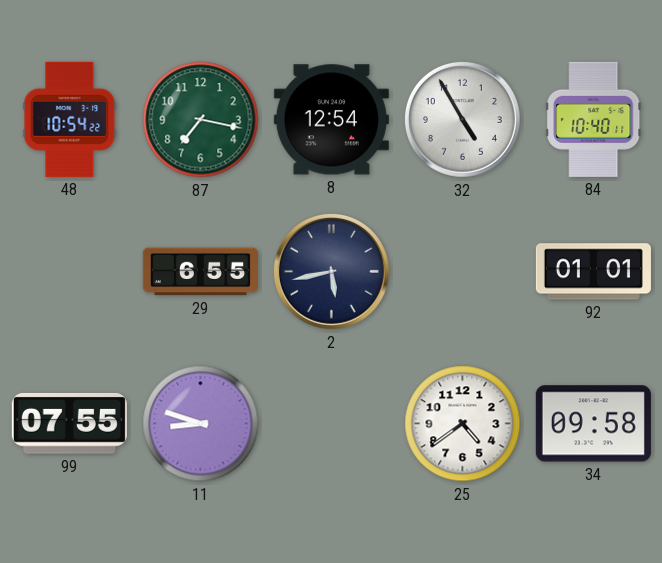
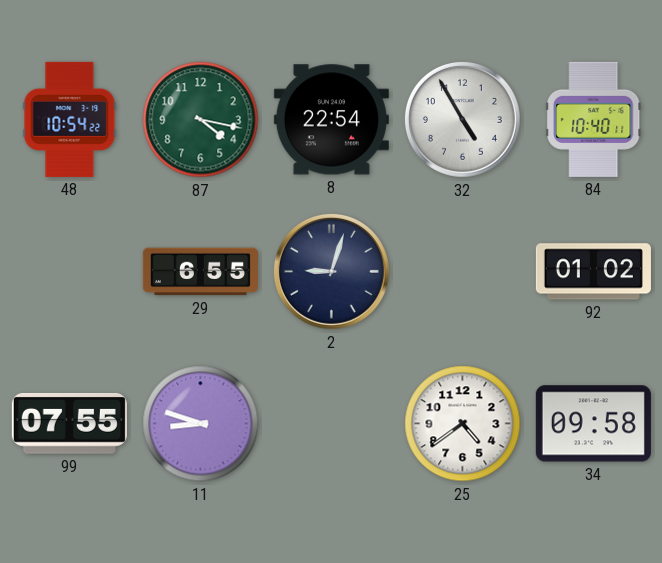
87: 7:17 -> 4:17 (201, 120)
8: 12:54 -> 22:54 (331, 120)
2: 5:43 -> 9:03 (331, 271)
92: 01:01 -> 01:02 (593, 272)
